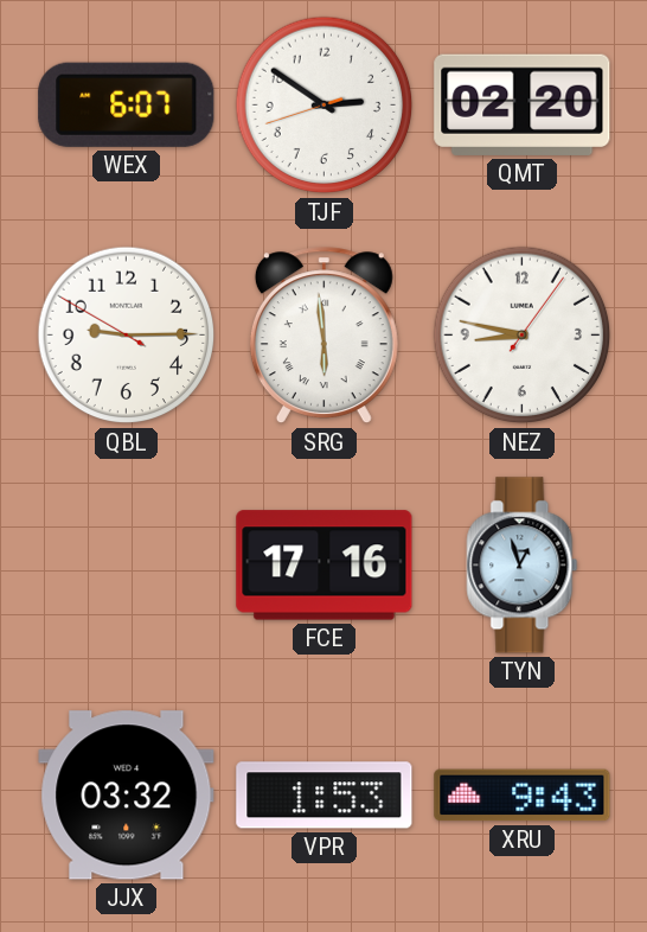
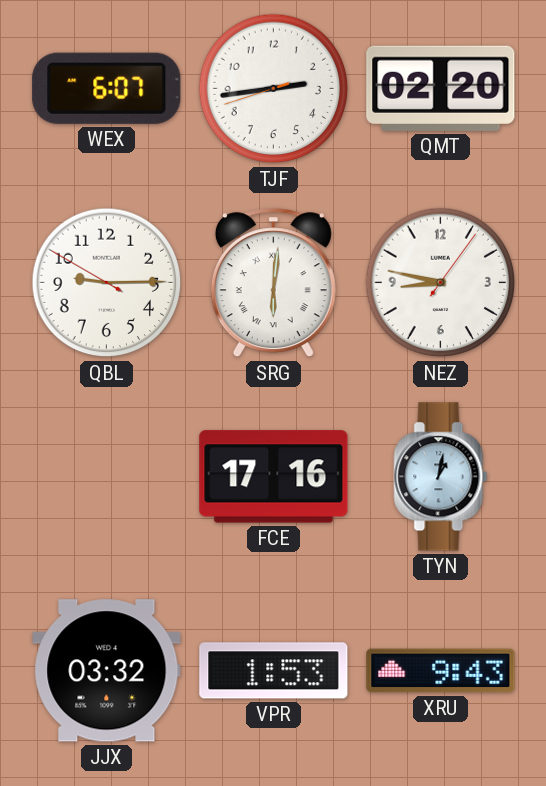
TJF: 2:50 -> 2:43 (274, 89)
SRG: 5:59 -> 6:01 (273, 283)
TYN: 12:57 -> 1:02 (441, 477)
